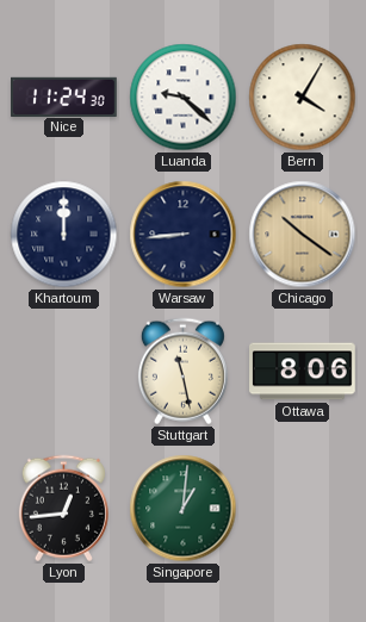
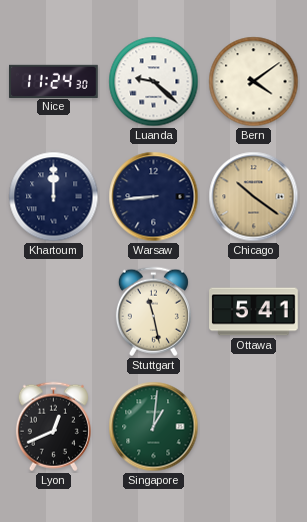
Bern: 4:05 -> 4:09 (254, 82)
Ottawa: 8:06 -> 5:41 (254, 312)
Lyon: 12:44 -> 12:41 (53, 427)
